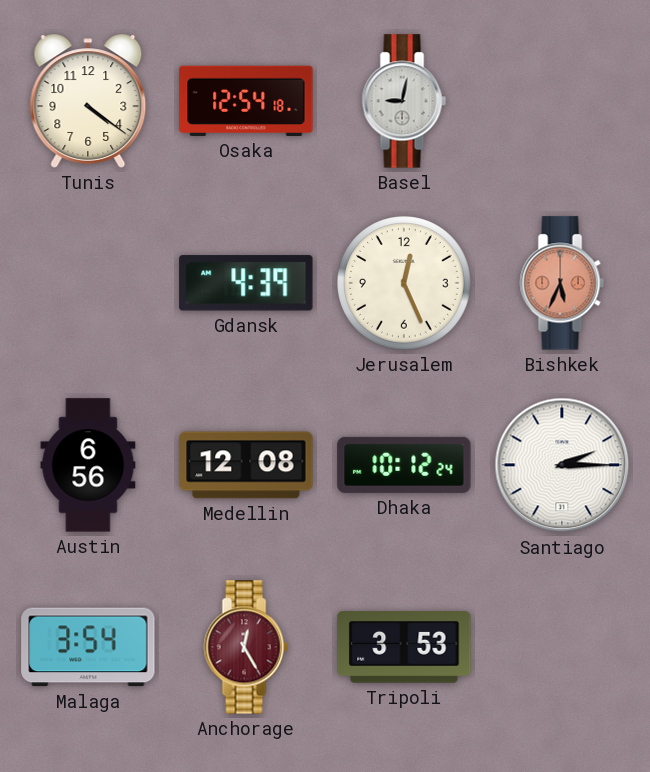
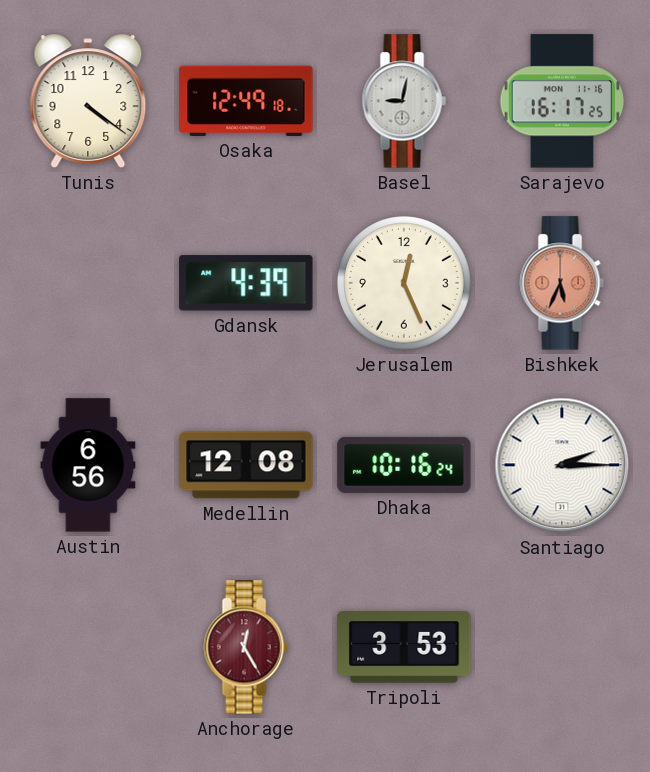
Osaka: 12:54 -> 12:49 (246, 101)
Sarajevo: none -> 16:17 (562, 101)
Dhaka: 10:12 -> 10:16 (404, 465)
Malaga: 3:54 -> none (88, 647)
